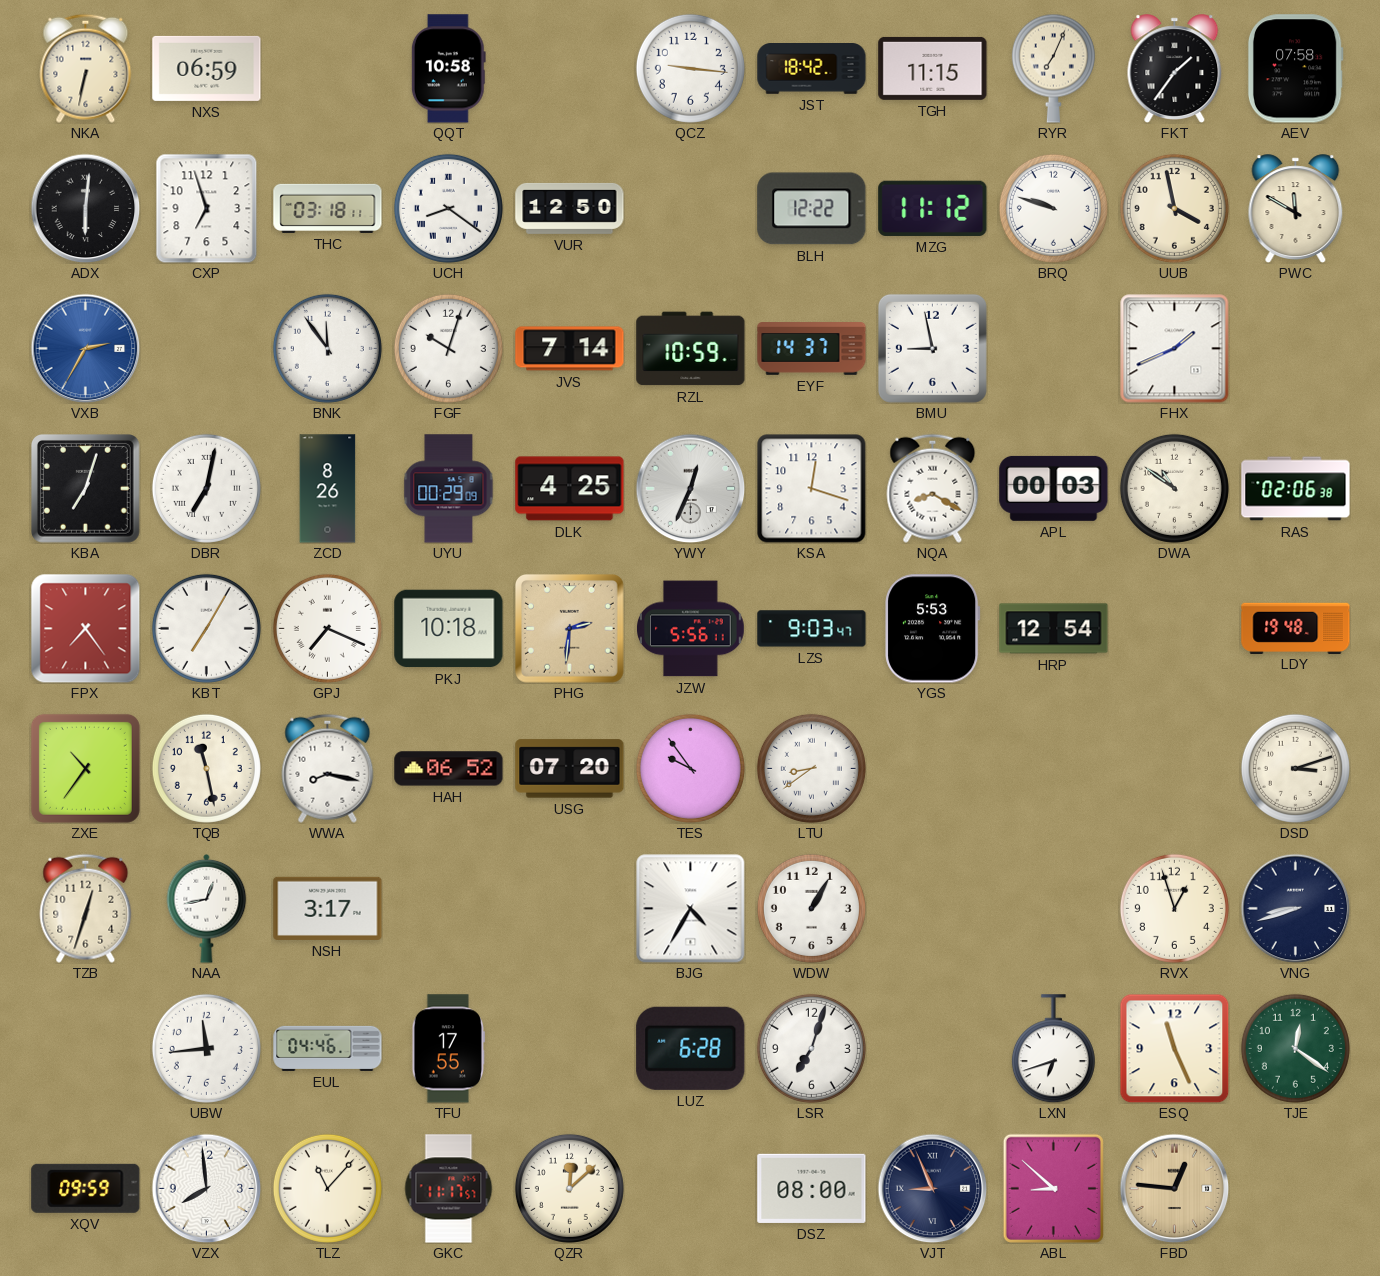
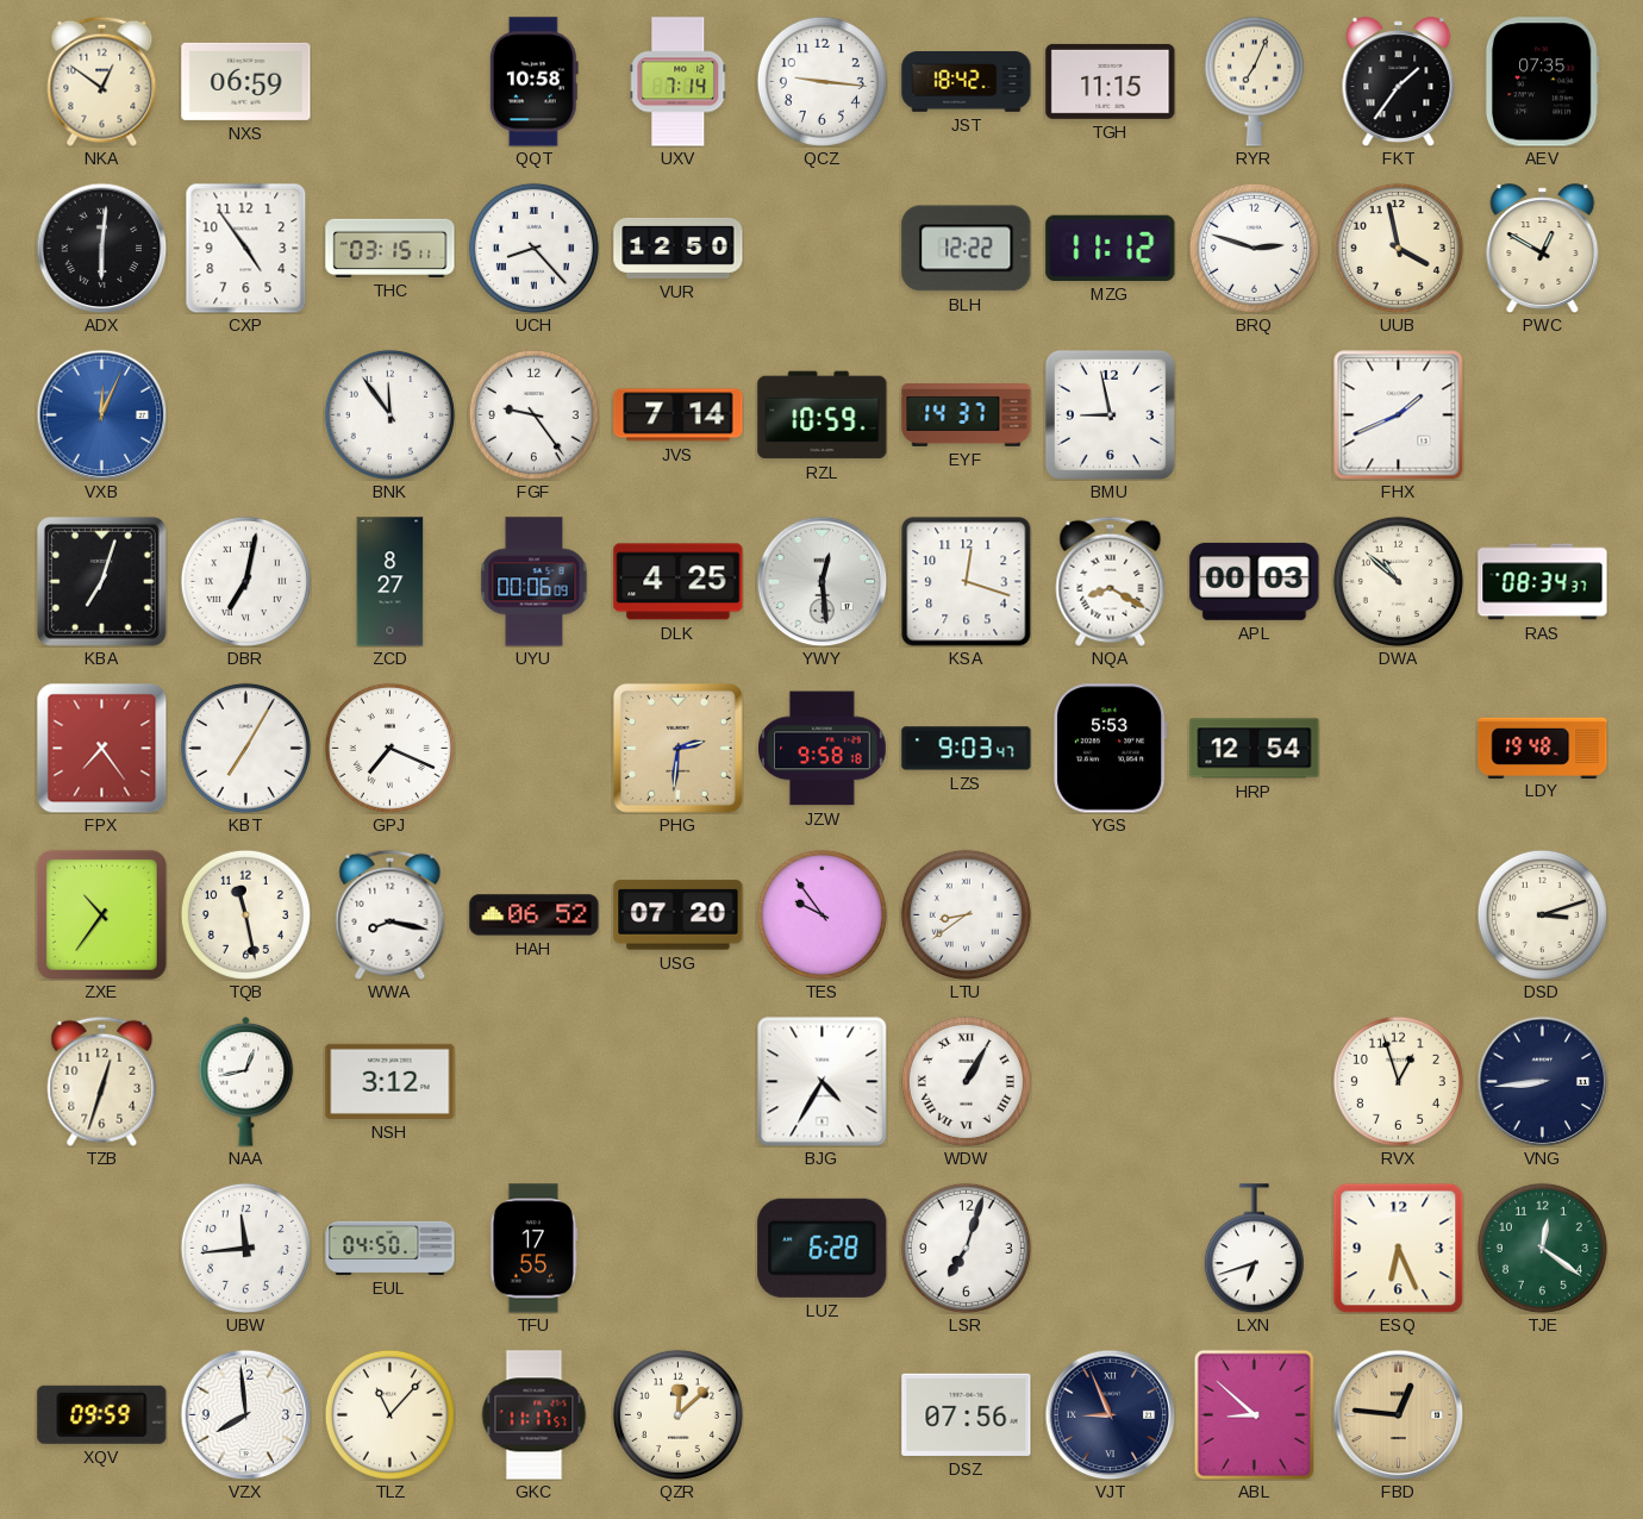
NKA: 6:32 -> 12:51 (102, 81)
UXV: none -> 7:14 (679, 82)
AEV: 07:58 -> 07:35 (1542, 82)
CXP: 6:57 -> 4:54 (246, 248)
THC: 03:18 -> 03:15 (391, 248)
UCH: 8:21 -> 8:23 (533, 248)
BRQ: 9:48 -> 2:48 (1254, 248)
PWC: 11:50 -> 12:50 (1543, 249)
VXB: 2:35 -> 12:04 (101, 414)
FGF: 10:03 -> 9:24 (533, 414)
ZCD: 8:26 -> 8:27 (391, 582)
UYU: 00:29 -> 00:06 (535, 582)
YWY: 12:34 -> 12:29 (821, 581)
DWA: 10:51 -> 10:52 (1398, 581)
RAS: 02:06 -> 08:34 (1543, 582)
PKJ: 10:18 -> none (449, 629)
JZW: 5:56 -> 9:58 (823, 749)
NSH: 3:17 -> 3:12 (391, 1081)
WDW numerals: Arabic -> Roman (966, 1081)
VNG: 8:42 -> 8:44 (1542, 1081)
EUL: 04:46 -> 04:50 (391, 1248)
ESQ: 11:26 -> 6:26 (1398, 1248)
DSZ: 08:00 -> 07:56 (967, 1414)
